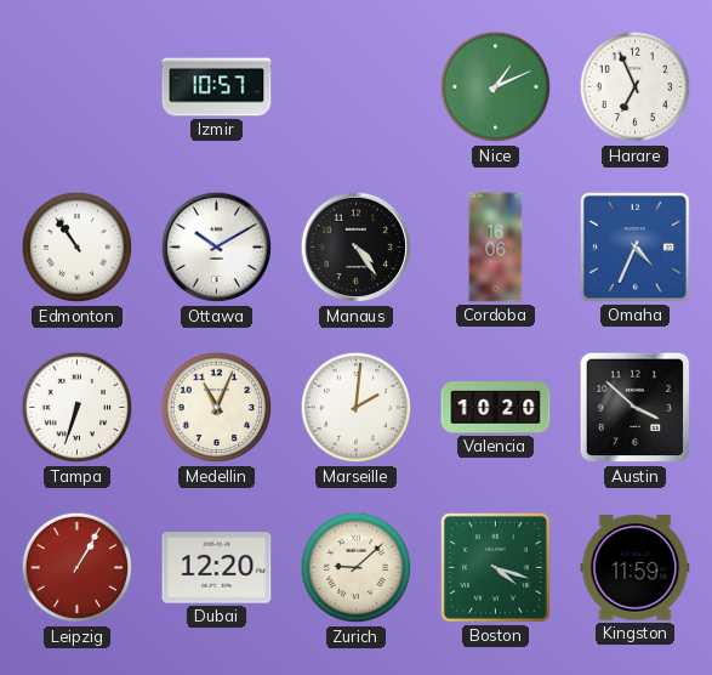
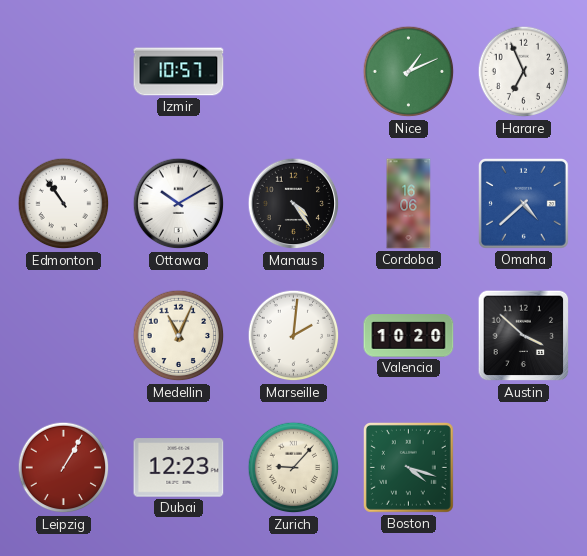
Omaha: 4:34 -> 4:38 (523, 203)
Tampa: 6:33 -> none (78, 408)
Dubai: 12:20 -> 12:23 (179, 468)
Zurich: 9:08 -> 9:07 (294, 468)
Kingston: 11:59 -> none (636, 568)
